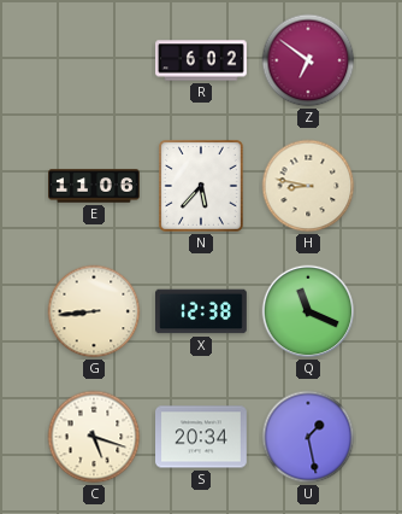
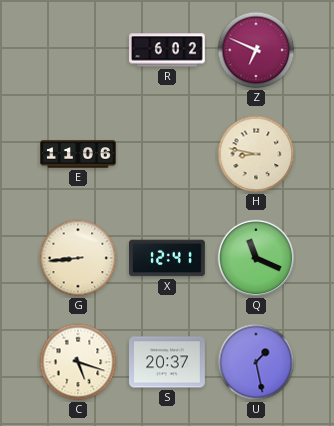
Z: 6:51 -> 6:49 (256, 50)
N: 5:37 -> none (202, 187)
X: 12:38 -> 12:41 (168, 258)
S: 20:34 -> 20:37 (168, 362)
